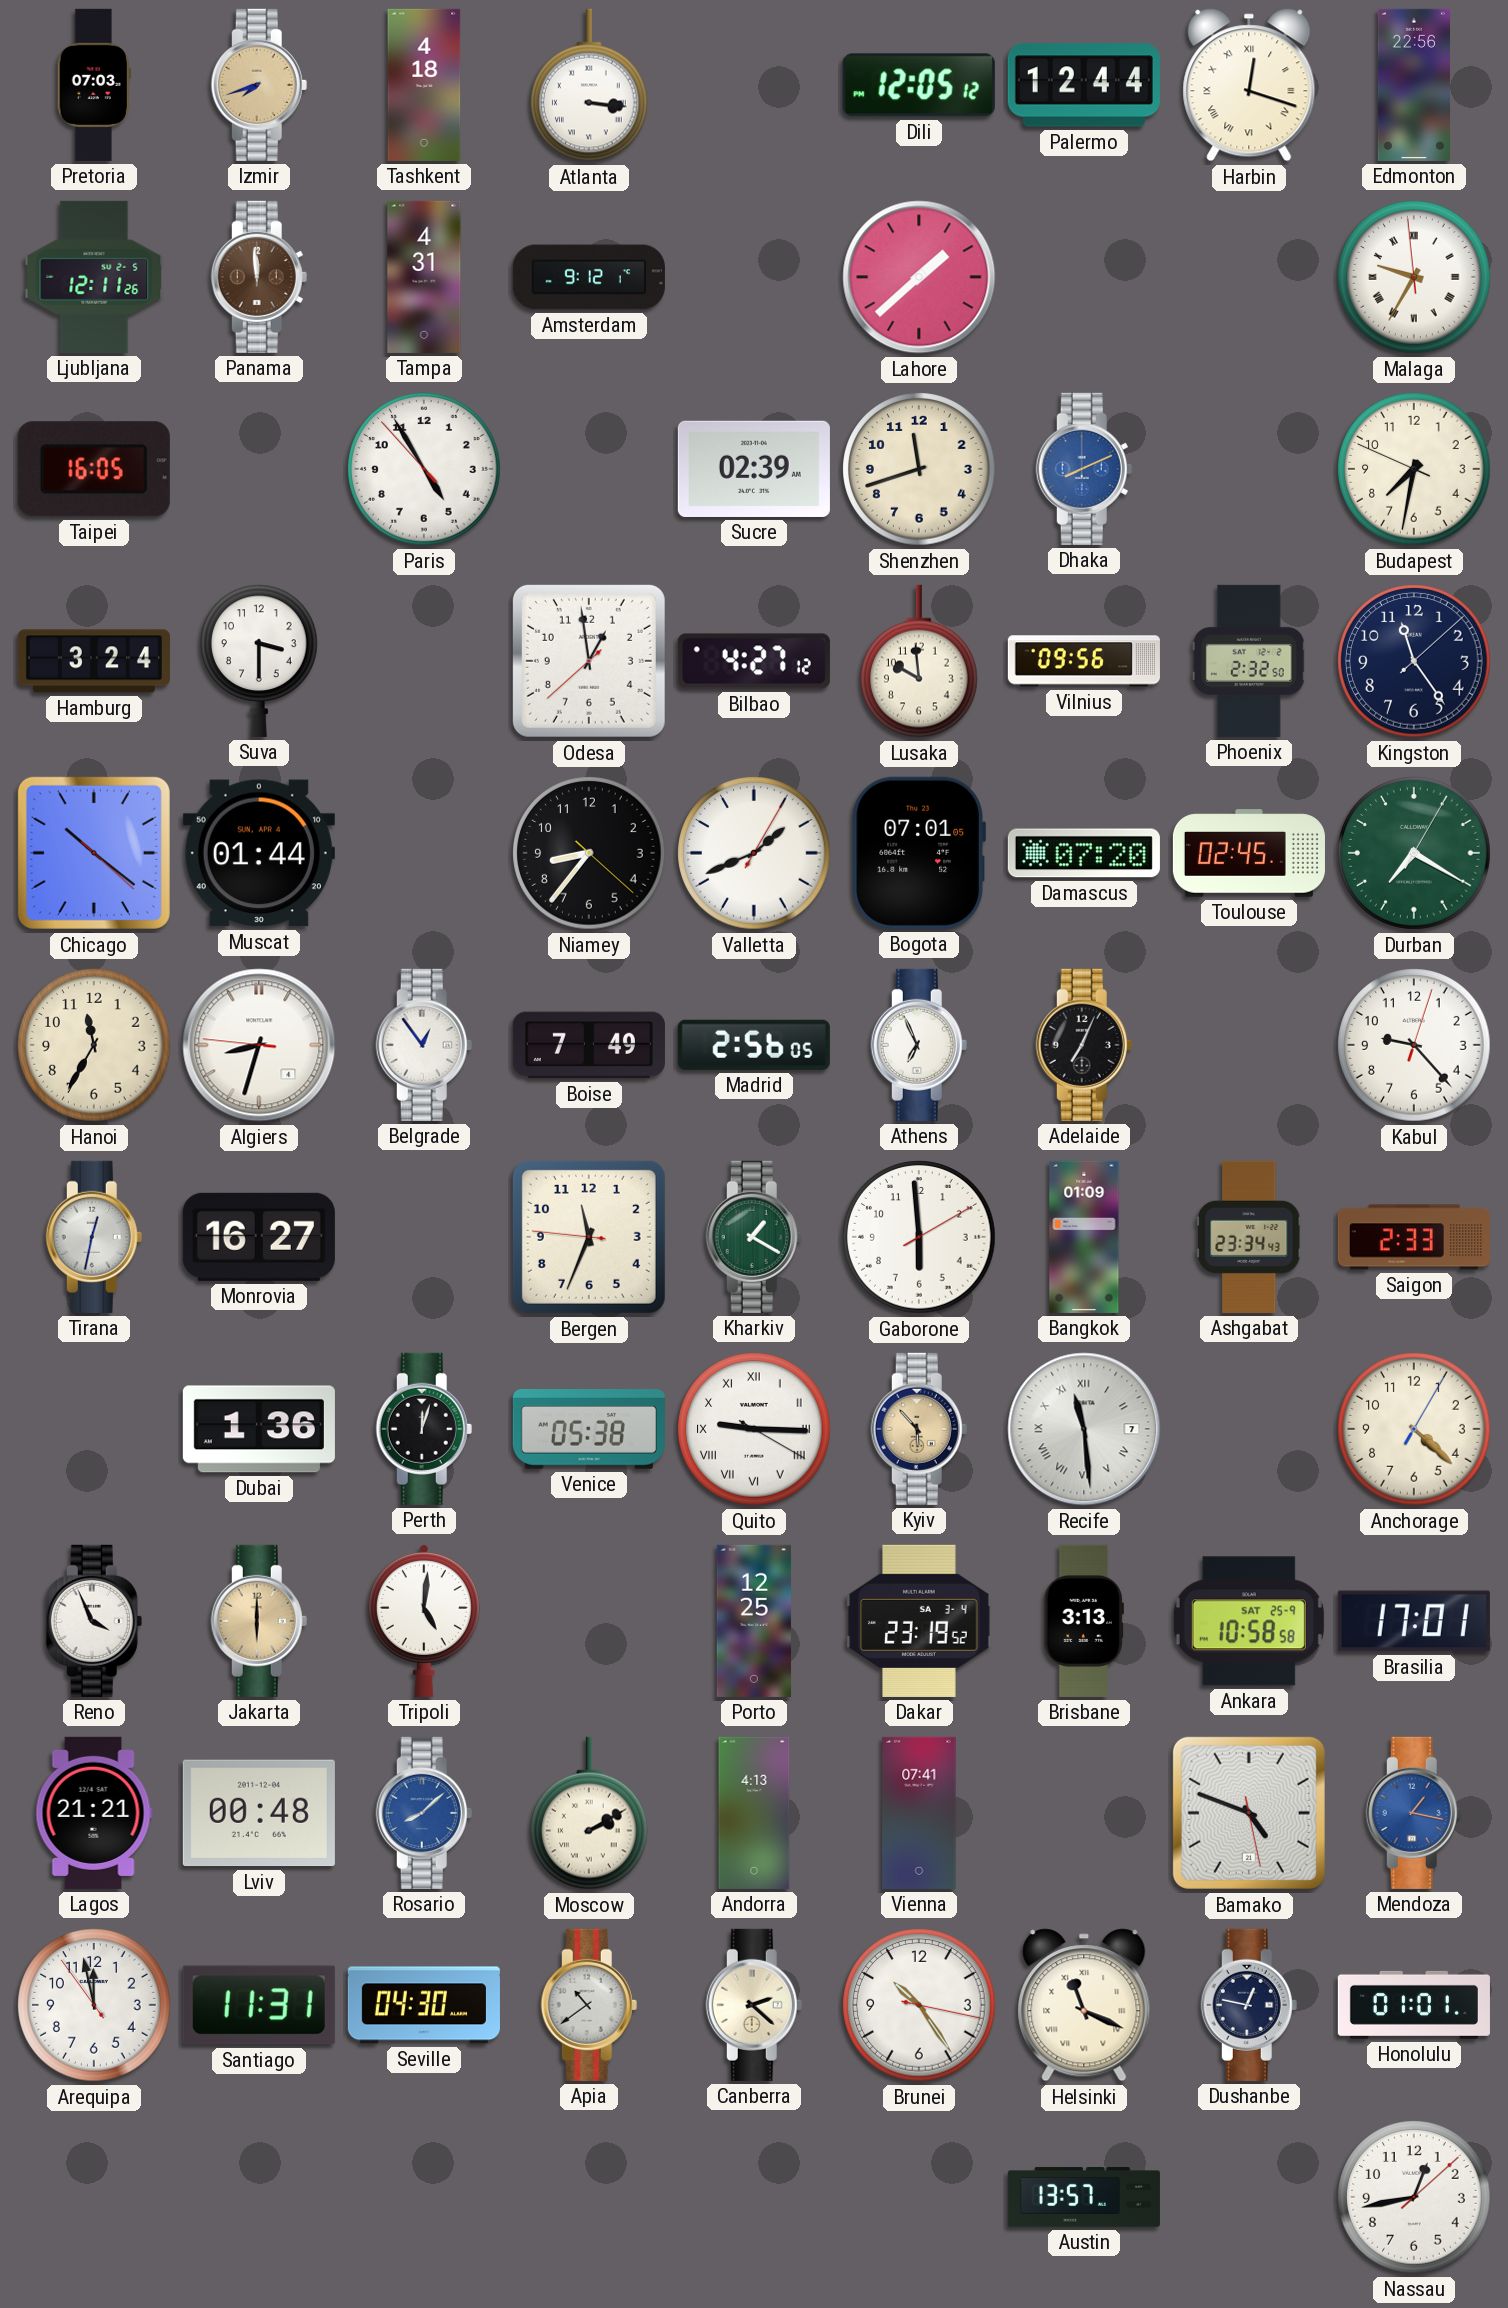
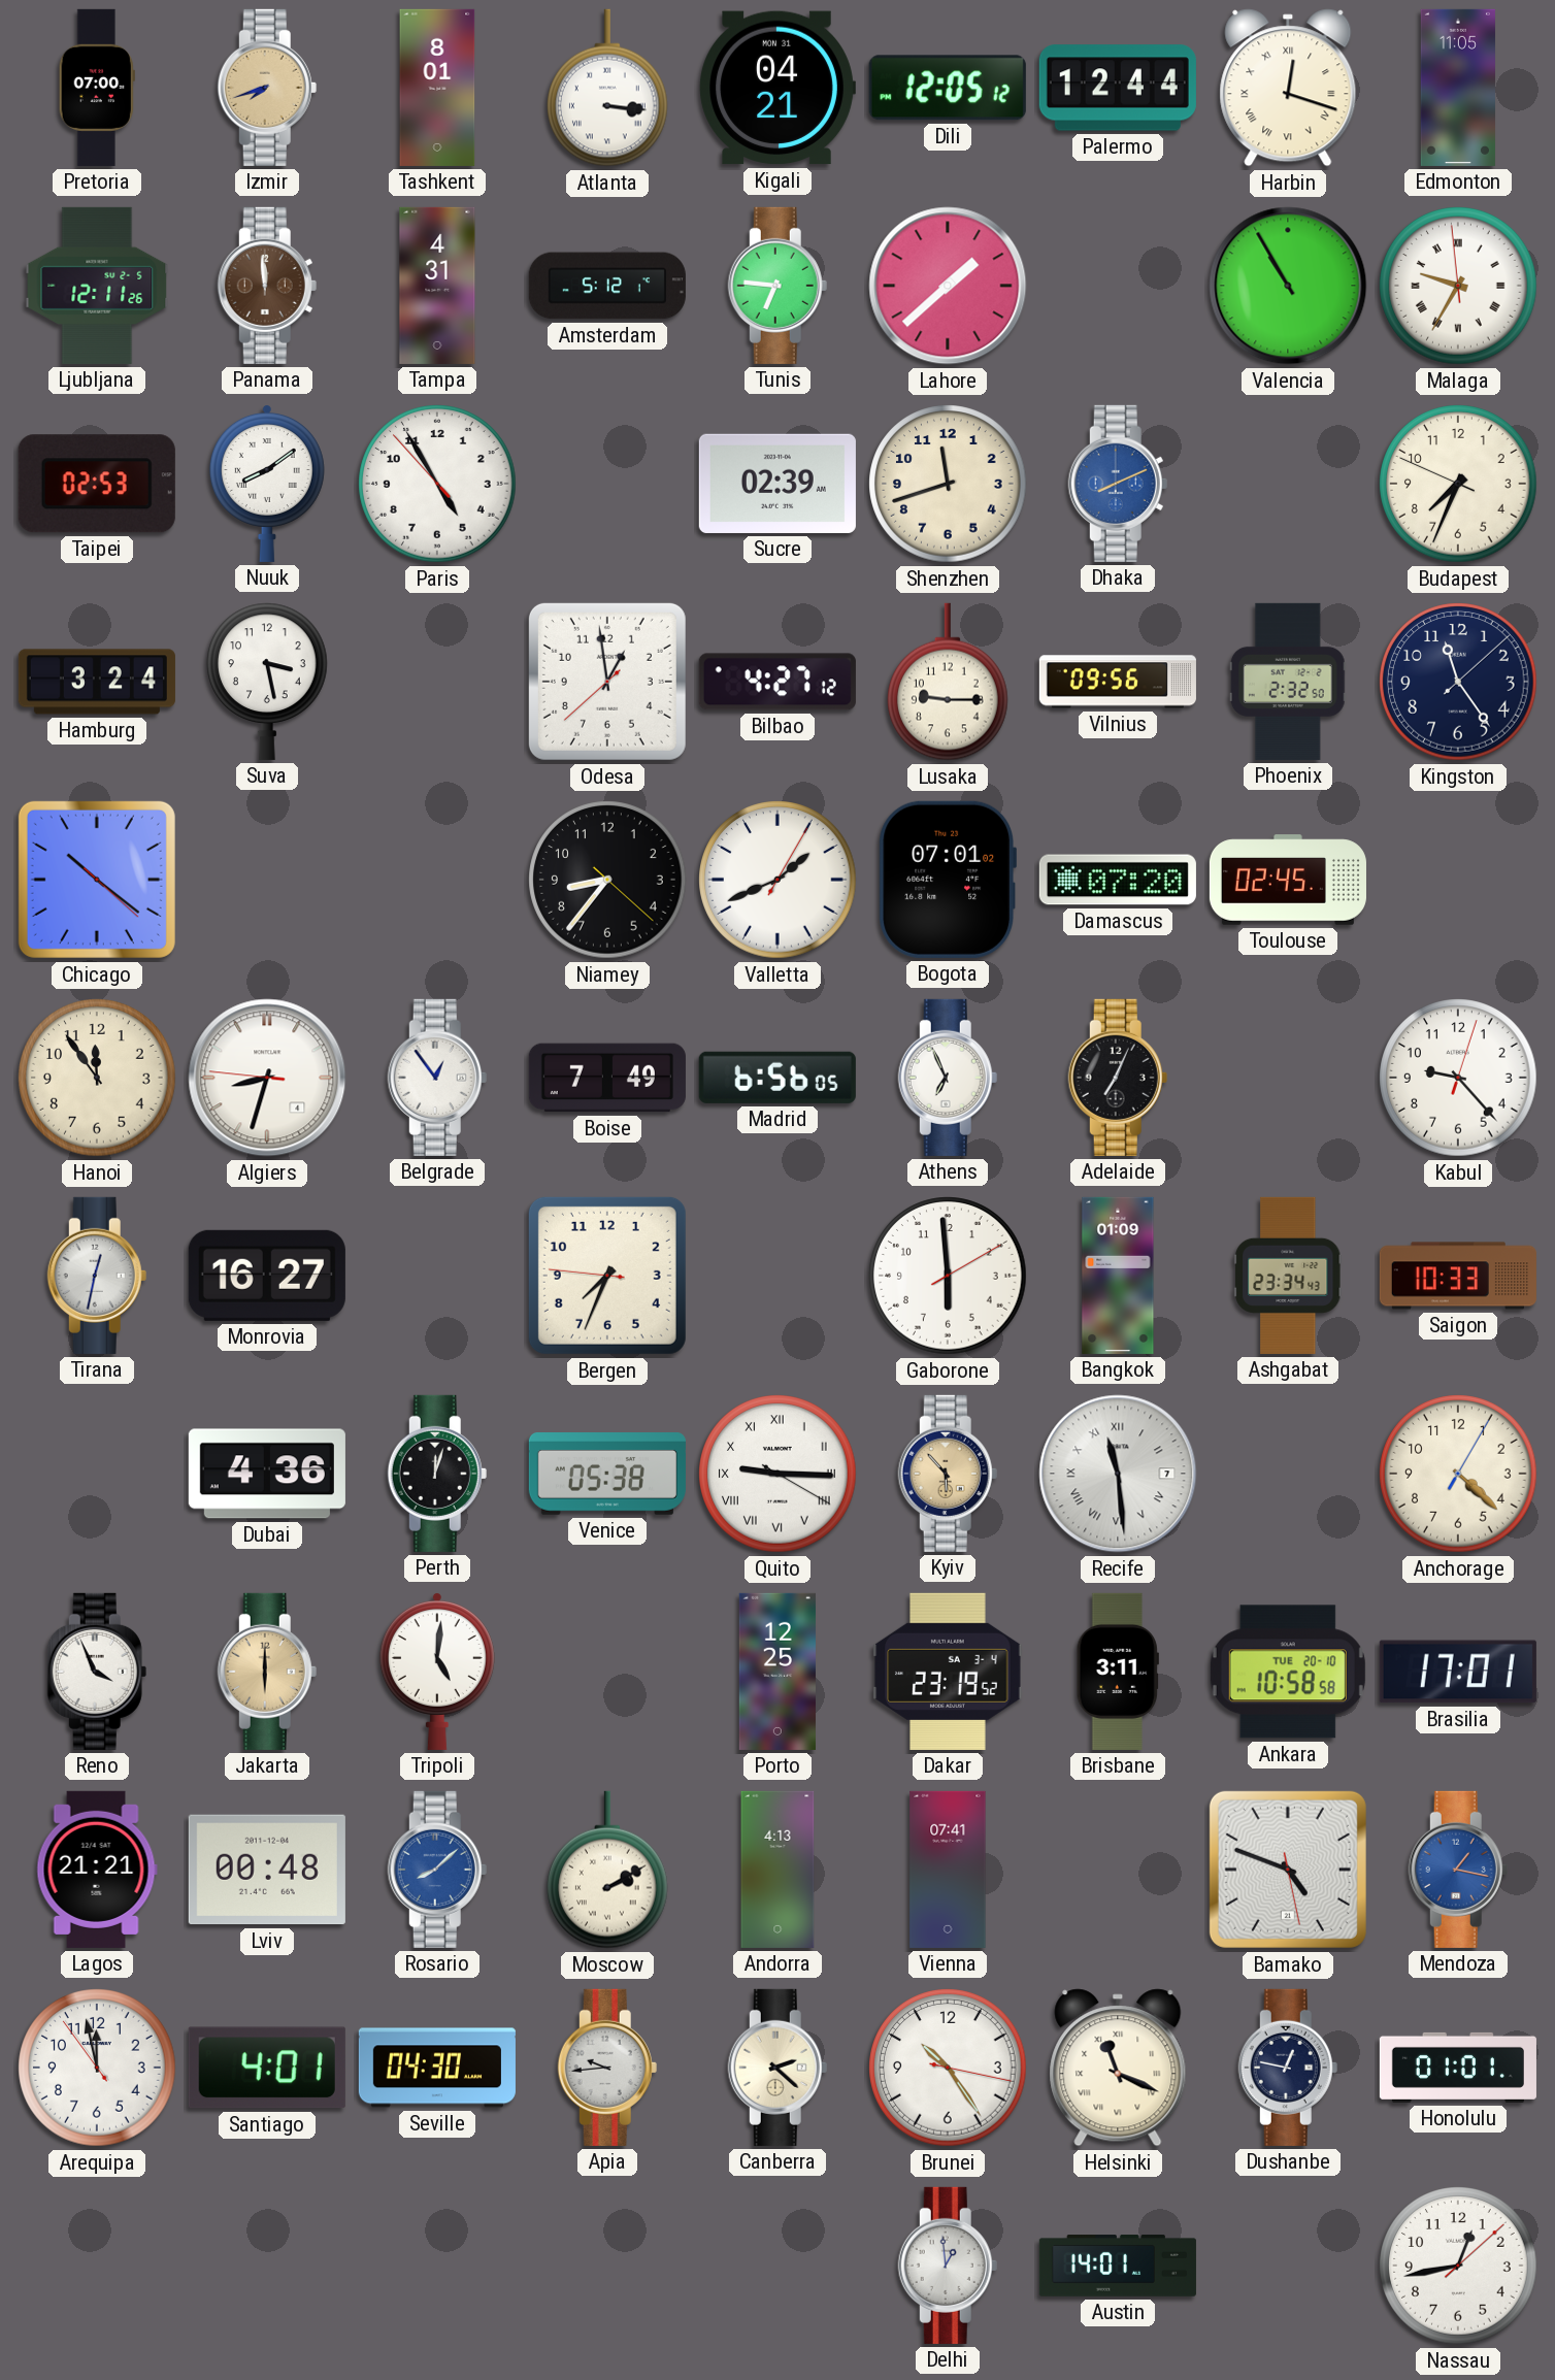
Pretoria: 07:03 -> 07:00 (97, 88)
Tashkent: 4:18 -> 8:01 (437, 88)
Kigali: none -> 04:21 (777, 88)
Edmonton: 22:56 -> 11:05 (1457, 88)
Amsterdam: 9:12 -> 5:12 (607, 286)
Tunis: none -> 6:46 (777, 286)
Valencia: none -> 10:55 (1288, 286)
Taipei: 16:05 -> 02:53 (97, 484)
Nuuk: none -> 8:09 (267, 483)
Budapest: 7:31 -> 7:33 (1458, 484)
Suva: 3:30 -> 3:28 (268, 682)
Lusaka: 9:59 -> 9:15 (949, 682)
Muscat: 01:44 -> none (259, 853)
Bogota: 07:01:05 -> 07:01:02 (947, 880)
Durban: 7:20 -> none (1414, 853)
Hanoi: 11:35 -> 11:54 (97, 1078)
Madrid: 2:56 -> 6:56 (777, 1078)
Bergen: 11:33 -> 7:33 (607, 1276)
Kharkiv: 1:20 -> none (754, 1237)
Saigon: 2:33 -> 10:33 (1458, 1276)
Dubai: 1:36 -> 4:36 (267, 1474)
Brisbane: 3:13 -> 3:11 (1118, 1672)
Ankara date: SAT 25-9 -> TUE 20-10 (1288, 1672)
Santiago: 11:31 -> 4:01 (267, 2068)
Apia: 10:39 -> 9:44 (607, 2068)
Delhi: none -> 12:59 (948, 2266)
Austin: 13:57 -> 14:01 (1118, 2266)
